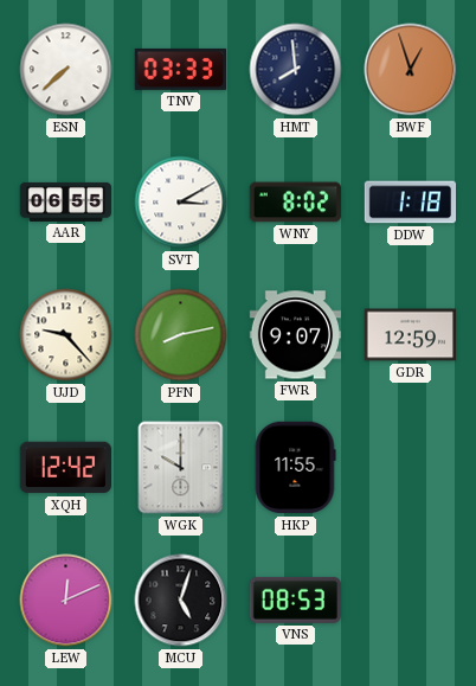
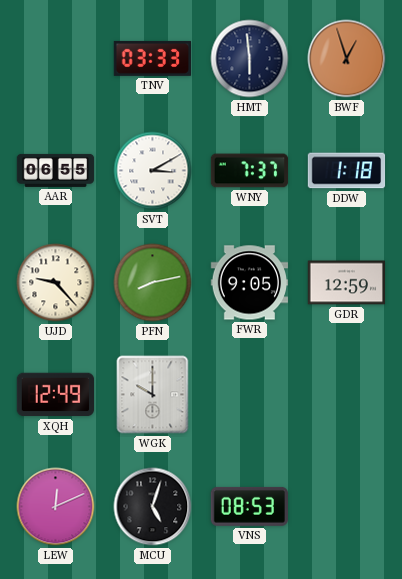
ESN: 7:38 -> none (66, 70)
HMT: 7:59 -> 5:59 (250, 59)
WNY: 8:02 -> 7:37 (250, 171)
FWR: 9:07 -> 9:05 (250, 283)
XQH: 12:42 -> 12:49 (55, 395)
HKP: 11:55 -> none (295, 468)
